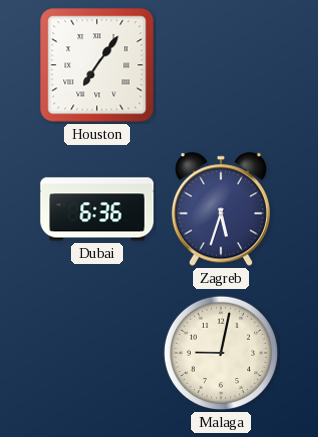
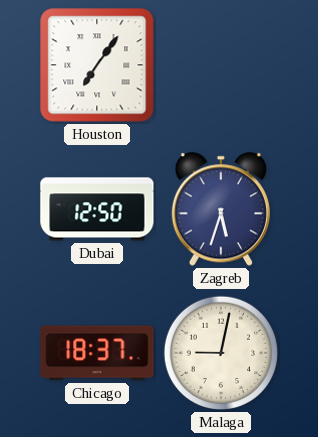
Dubai: 6:36 -> 12:50 (97, 209)
Chicago: none -> 18:37 (97, 353)
